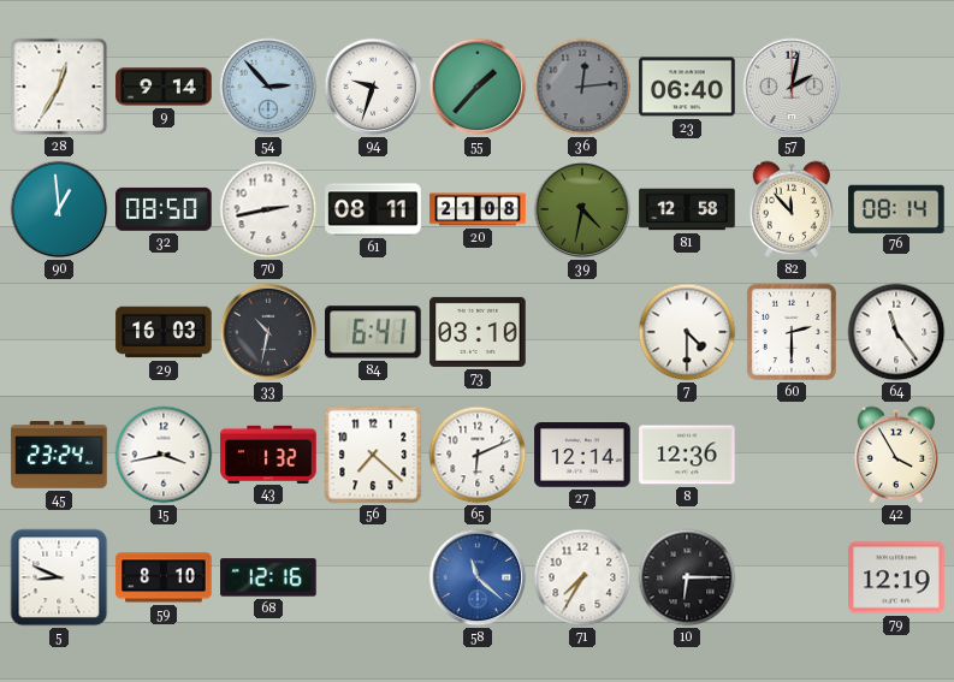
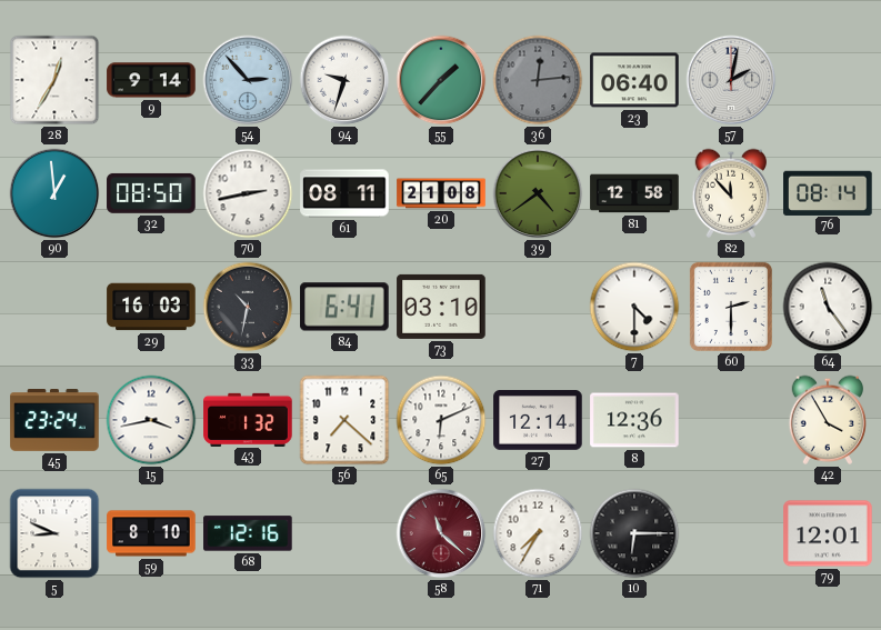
39: 4:32 -> 4:39 (538, 193)
58 dial: blue -> burgundy (441, 533)
79: 12:19 -> 12:01 (828, 533)
